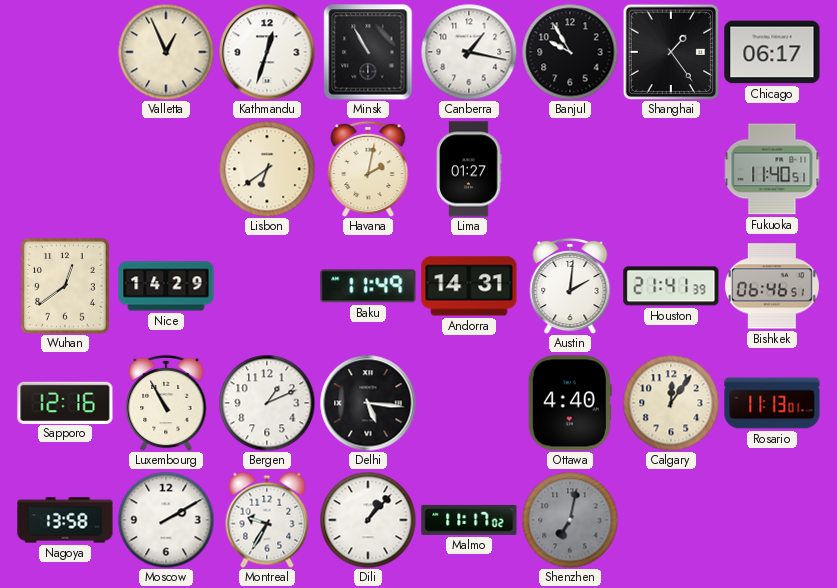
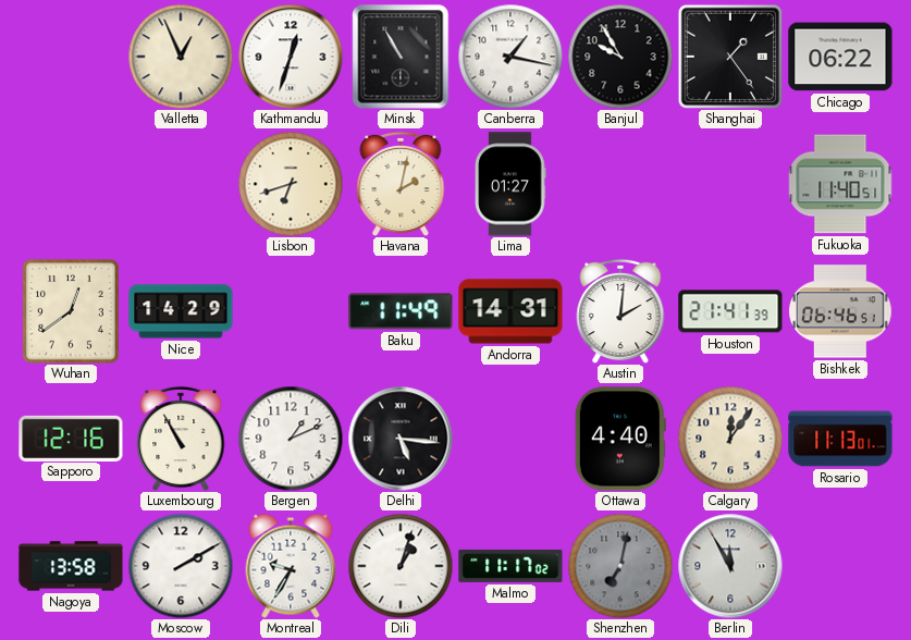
Chicago: 06:17 -> 06:22 (840, 57)
Lisbon: 6:39 -> 6:42 (291, 184)
Dili: 1:07 -> 1:03 (401, 566)
Berlin: none -> 11:55 (730, 566)
